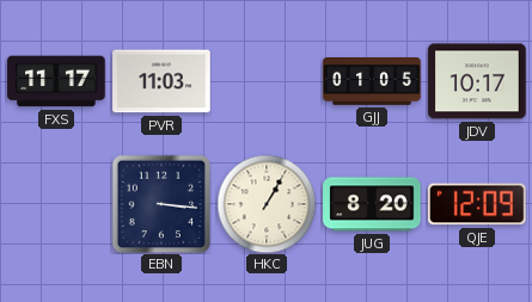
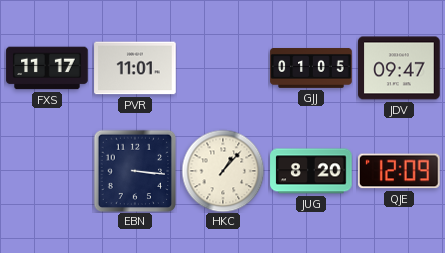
PVR: 11:03 -> 11:01 (135, 68)
JDV: 10:17 -> 09:47 (399, 68)
HKC: 1:05 -> 1:07 (223, 171)
